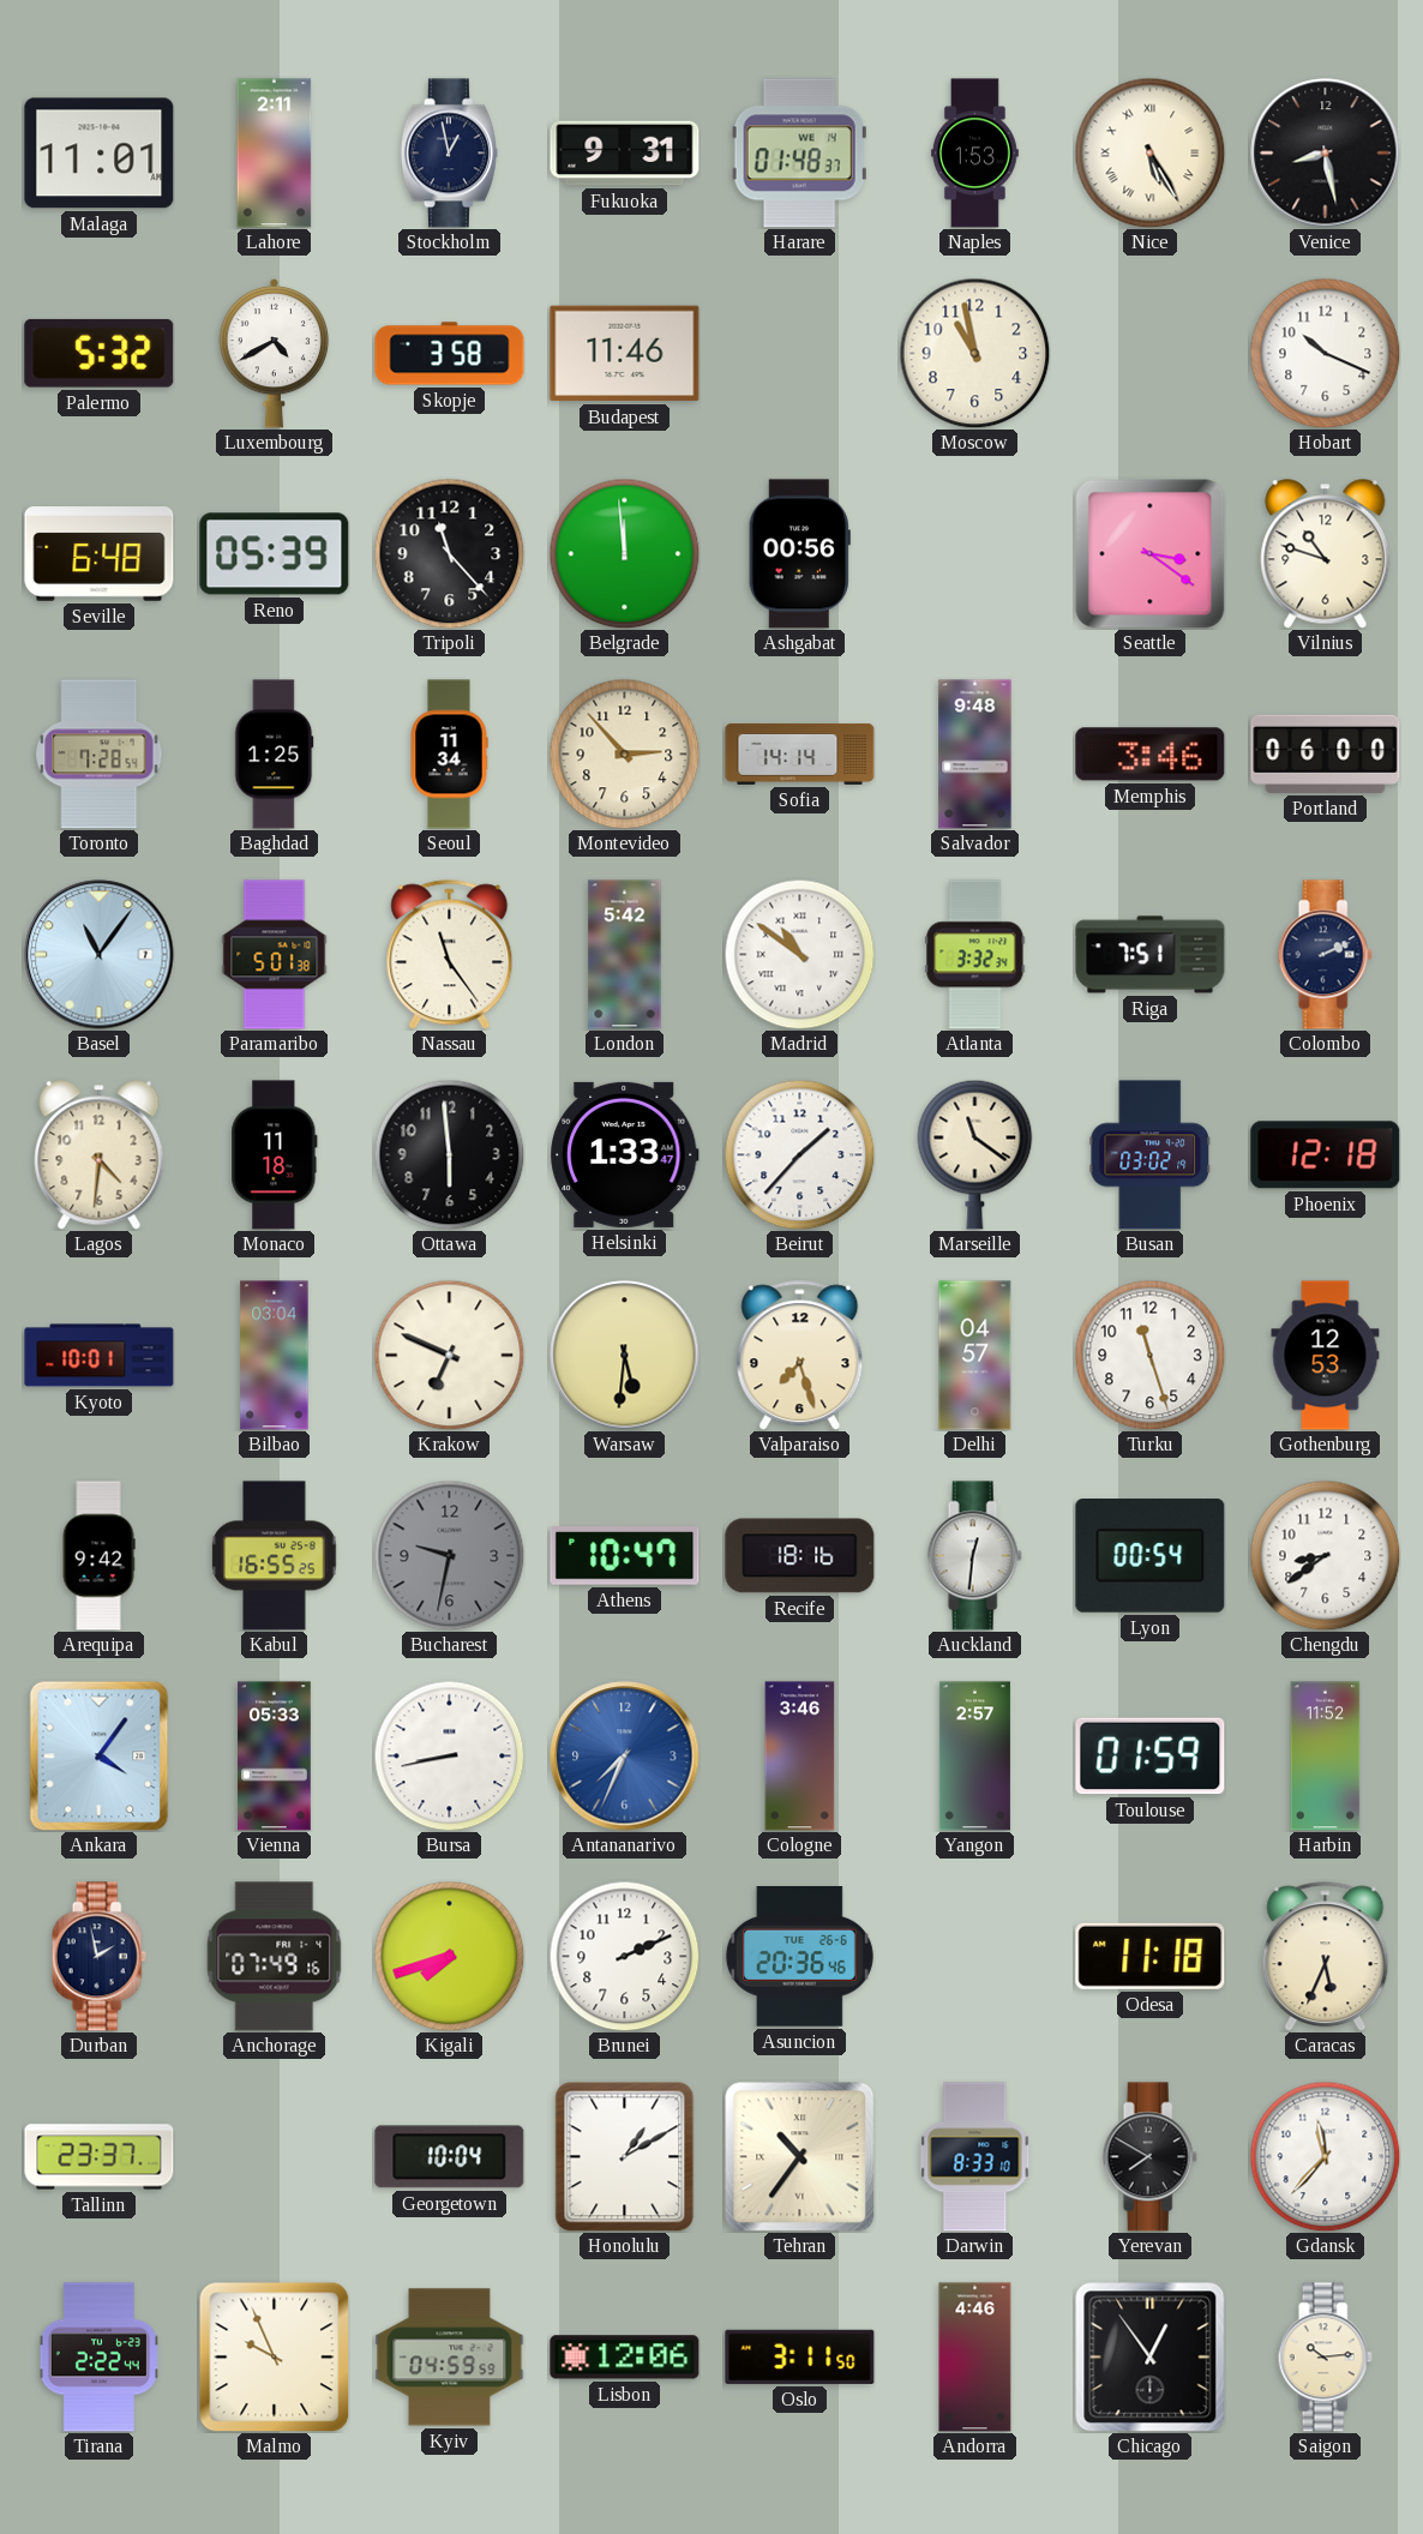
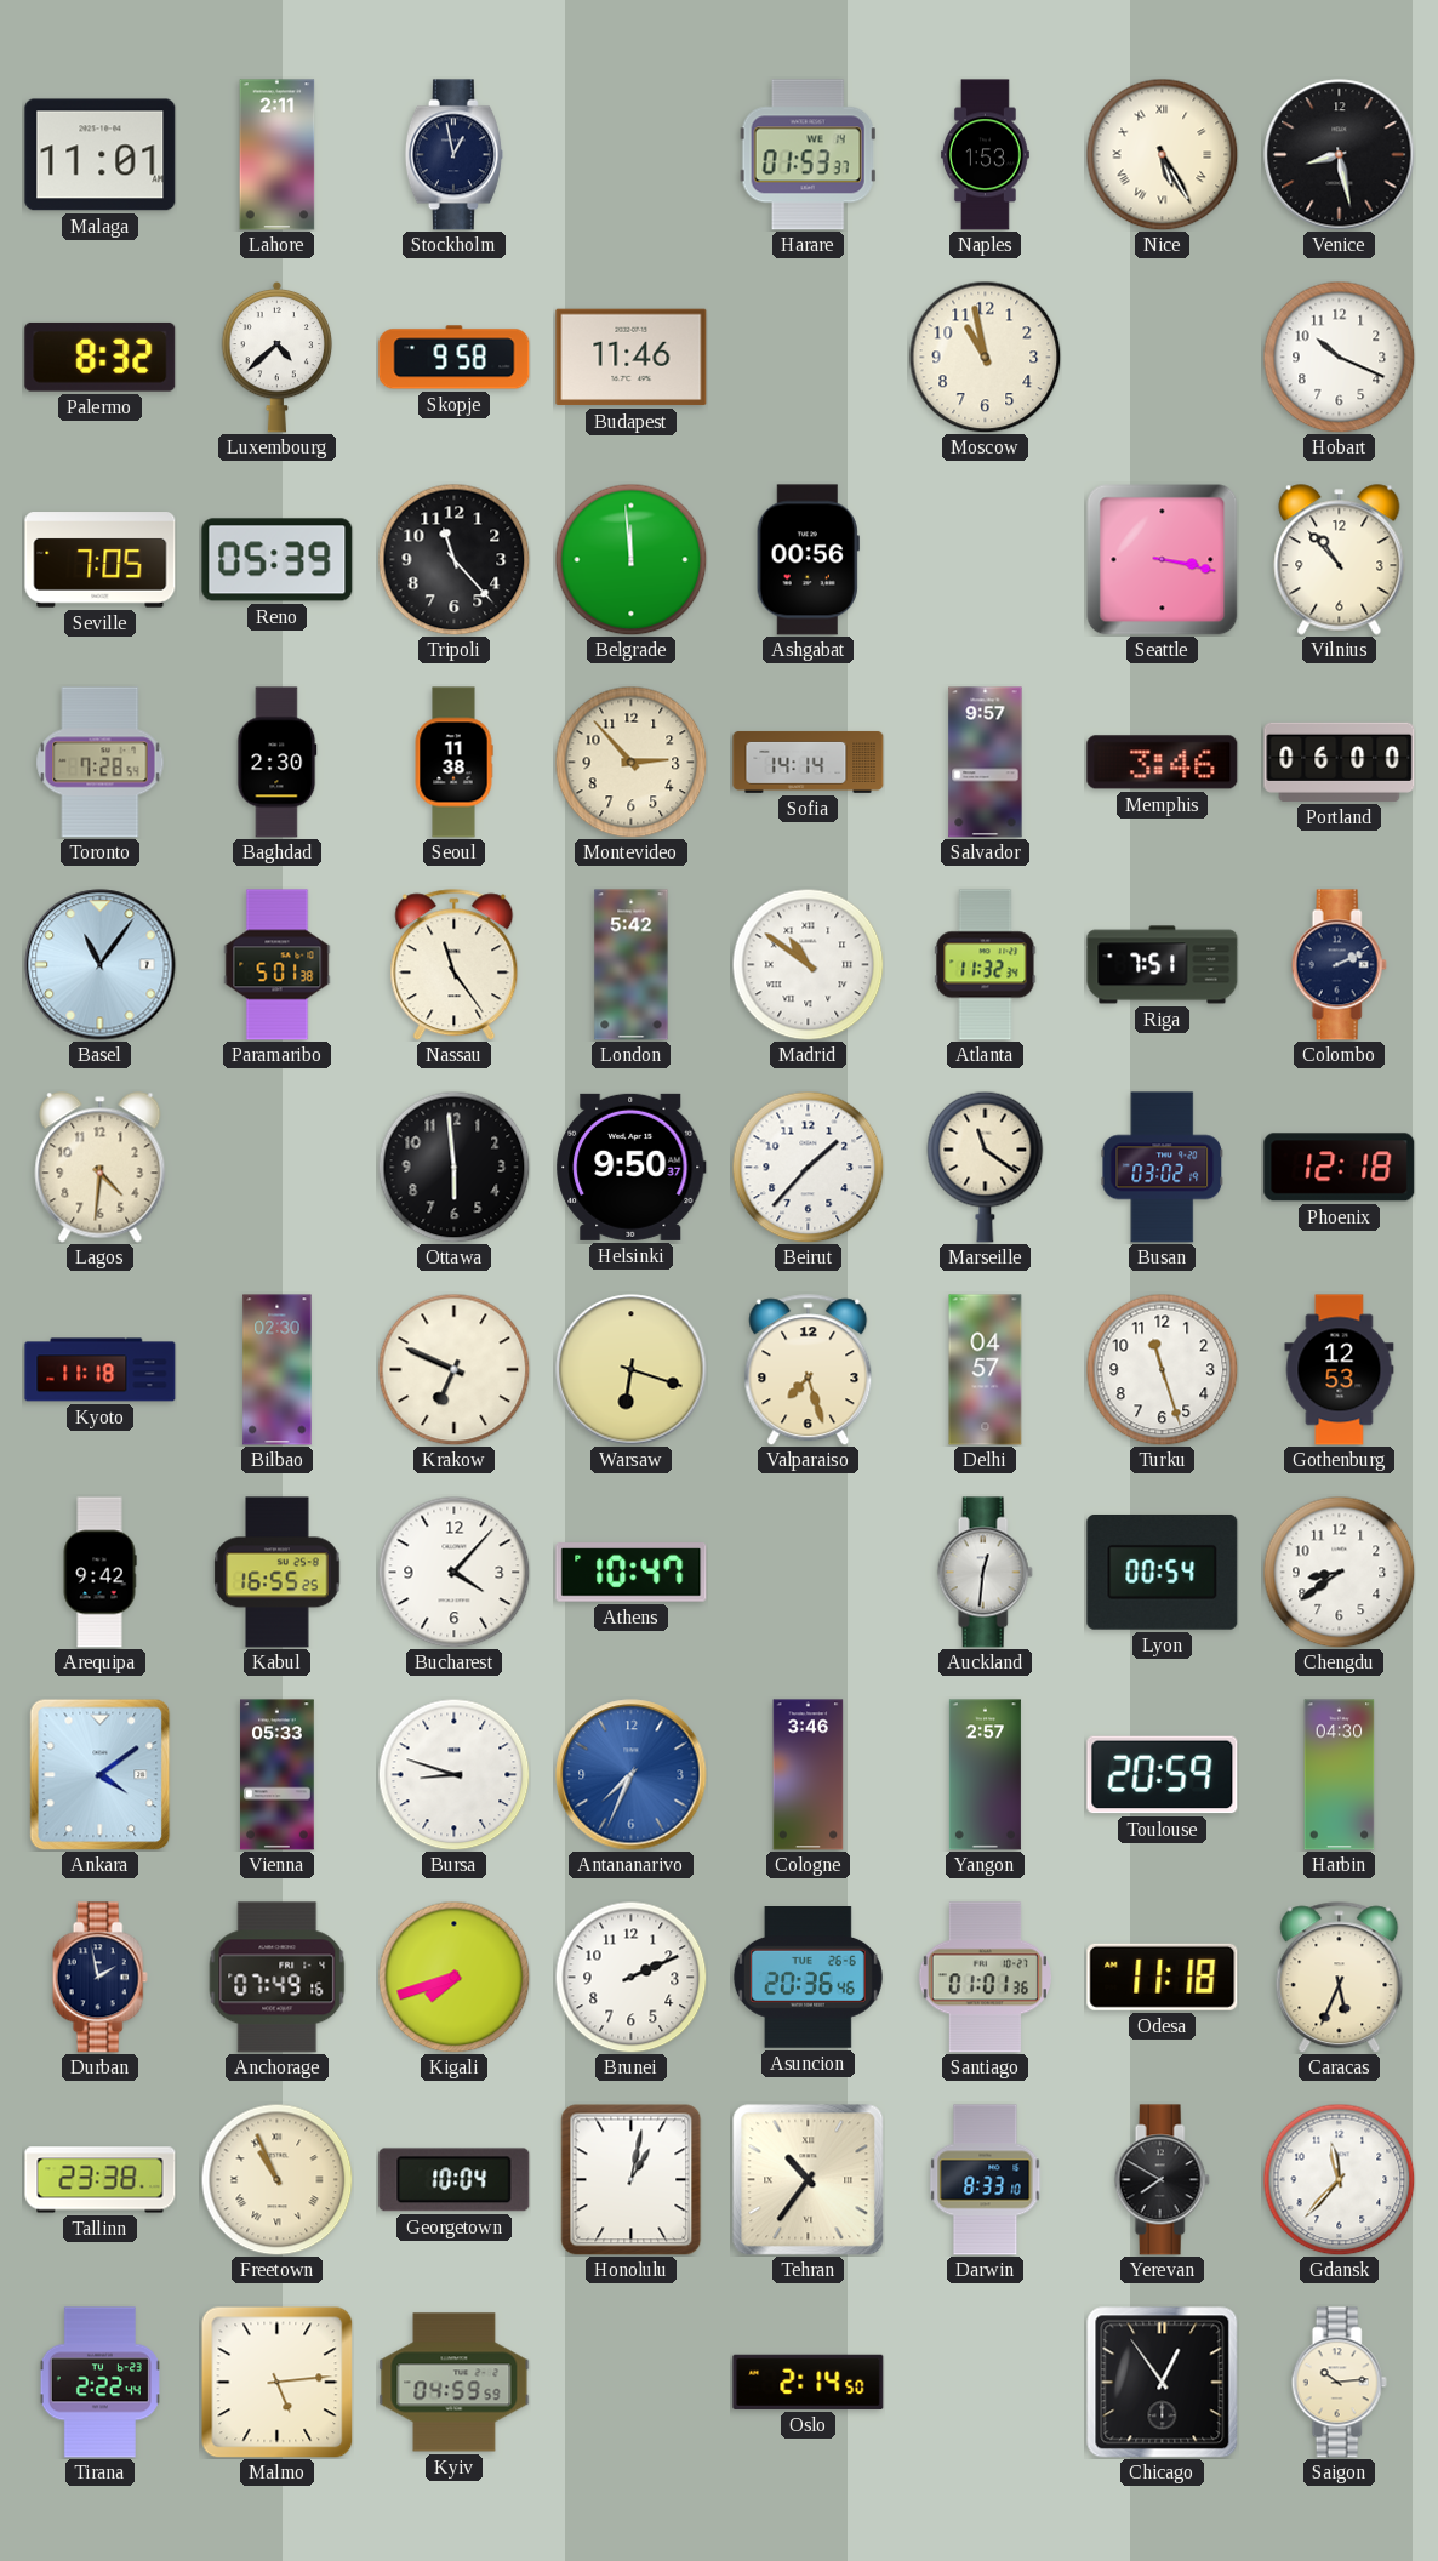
Fukuoka: 9:31 -> none (625, 154)
Harare: 01:48 -> 01:53 (808, 155)
Palermo: 5:32 -> 8:32 (101, 357)
Luxembourg: 4:40 -> 4:38 (278, 357)
Skopje: 3:58 -> 9:58 (455, 358)
Seville: 6:48 -> 7:05 (101, 560)
Seattle: 3:21 -> 3:17 (1162, 560)
Vilnius: 10:48 -> 10:53 (1340, 560)
Baghdad: 1:25 -> 2:30 (278, 763)
Seoul: 11:34 -> 11:38 (453, 763)
Salvador: 9:48 -> 9:57 (986, 763)
Atlanta: 3:32 -> 11:32 (986, 965)
Monaco: 11:18 -> none (275, 1155)
Helsinki: 1:33 -> 9:50 (632, 1167)
Kyoto: 10:01 -> 11:18 (101, 1370)
Bilbao: 03:04 -> 02:30 (278, 1370)
Warsaw: 5:31 -> 6:18 (632, 1370)
Bucharest: 9:32 -> 4:07 (453, 1572)
Bucharest dial: grey -> white (453, 1572)
Recife: 18:16 -> none (800, 1556)
Ankara: 4:06 -> 4:09 (101, 1774)
Bursa: 8:43 -> 8:48 (453, 1774)
Toulouse: 01:59 -> 20:59 (1163, 1775)
Harbin: 11:52 -> 04:30 (1340, 1775)
Santiago: none -> 01:01 (985, 1978)
Tallinn: 23:37 -> 23:38 (101, 2180)
Freetown: none -> 10:56 (276, 2179)
Honolulu: 1:10 -> 1:02 (632, 2179)
Malmo: 9:56 -> 5:14 (276, 2382)
Lisbon: 12:06 -> none (625, 2358)
Oslo: 3:11 -> 2:14 (809, 2382)
Andorra: 4:46 -> none (975, 2358)
